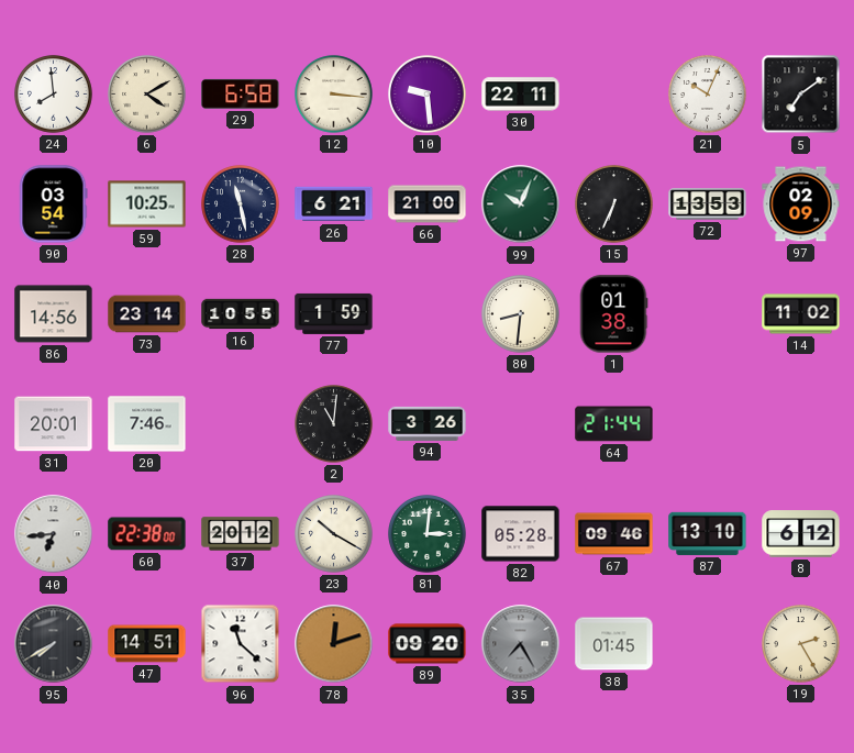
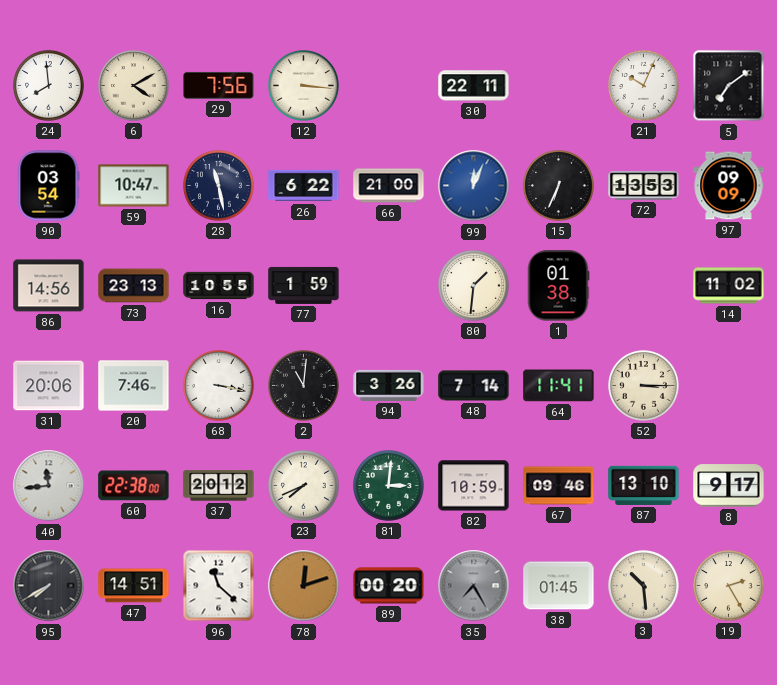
29: 6:58 -> 7:56 (219, 85)
10: 9:29 -> none (428, 95)
59: 10:25 -> 10:47 (134, 186)
26: 6:21 -> 6:22 (304, 186)
99: 10:04 -> 12:04 (474, 186)
99 dial: green -> blue (474, 186)
97: 02:09 -> 09:09 (729, 186)
73: 23:14 -> 23:13 (134, 286)
80: 8:31 -> 1:31 (474, 286)
31: 20:01 -> 20:06 (49, 386)
68: none -> 3:17 (219, 386)
48: none -> 7:14 (474, 386)
64: 21:44 -> 11:41 (559, 386)
52: none -> 3:15 (644, 386)
40: 6:44 -> 11:44 (49, 486)
23: 10:20 -> 7:41 (304, 486)
82: 05:28 -> 10:59 (474, 486)
8: 6:12 -> 9:17 (729, 486)
89: 09:20 -> 00:20 (389, 586)
3: none -> 10:29 (644, 586)
